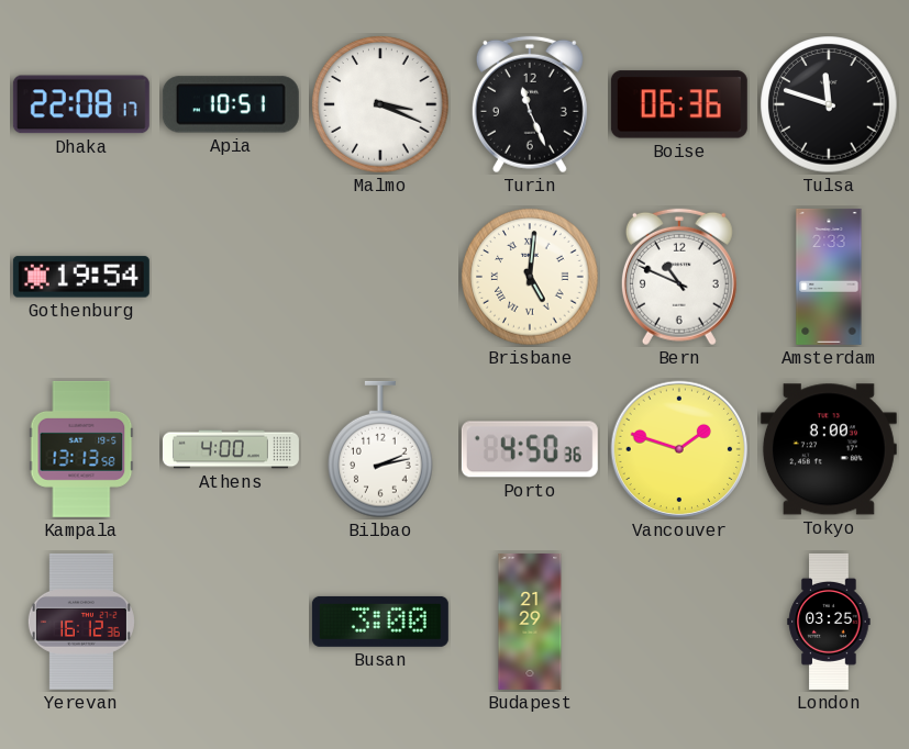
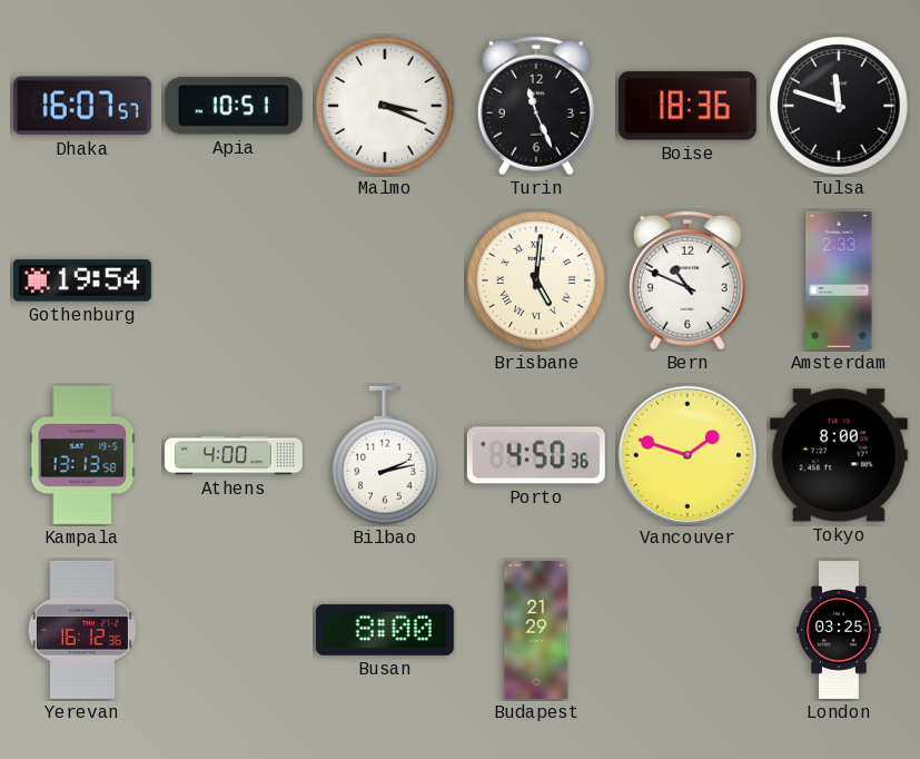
Dhaka: 22:08 -> 16:07 (82, 106)
Boise: 06:36 -> 18:36 (687, 106)
Busan: 3:00 -> 8:00 (385, 630)
